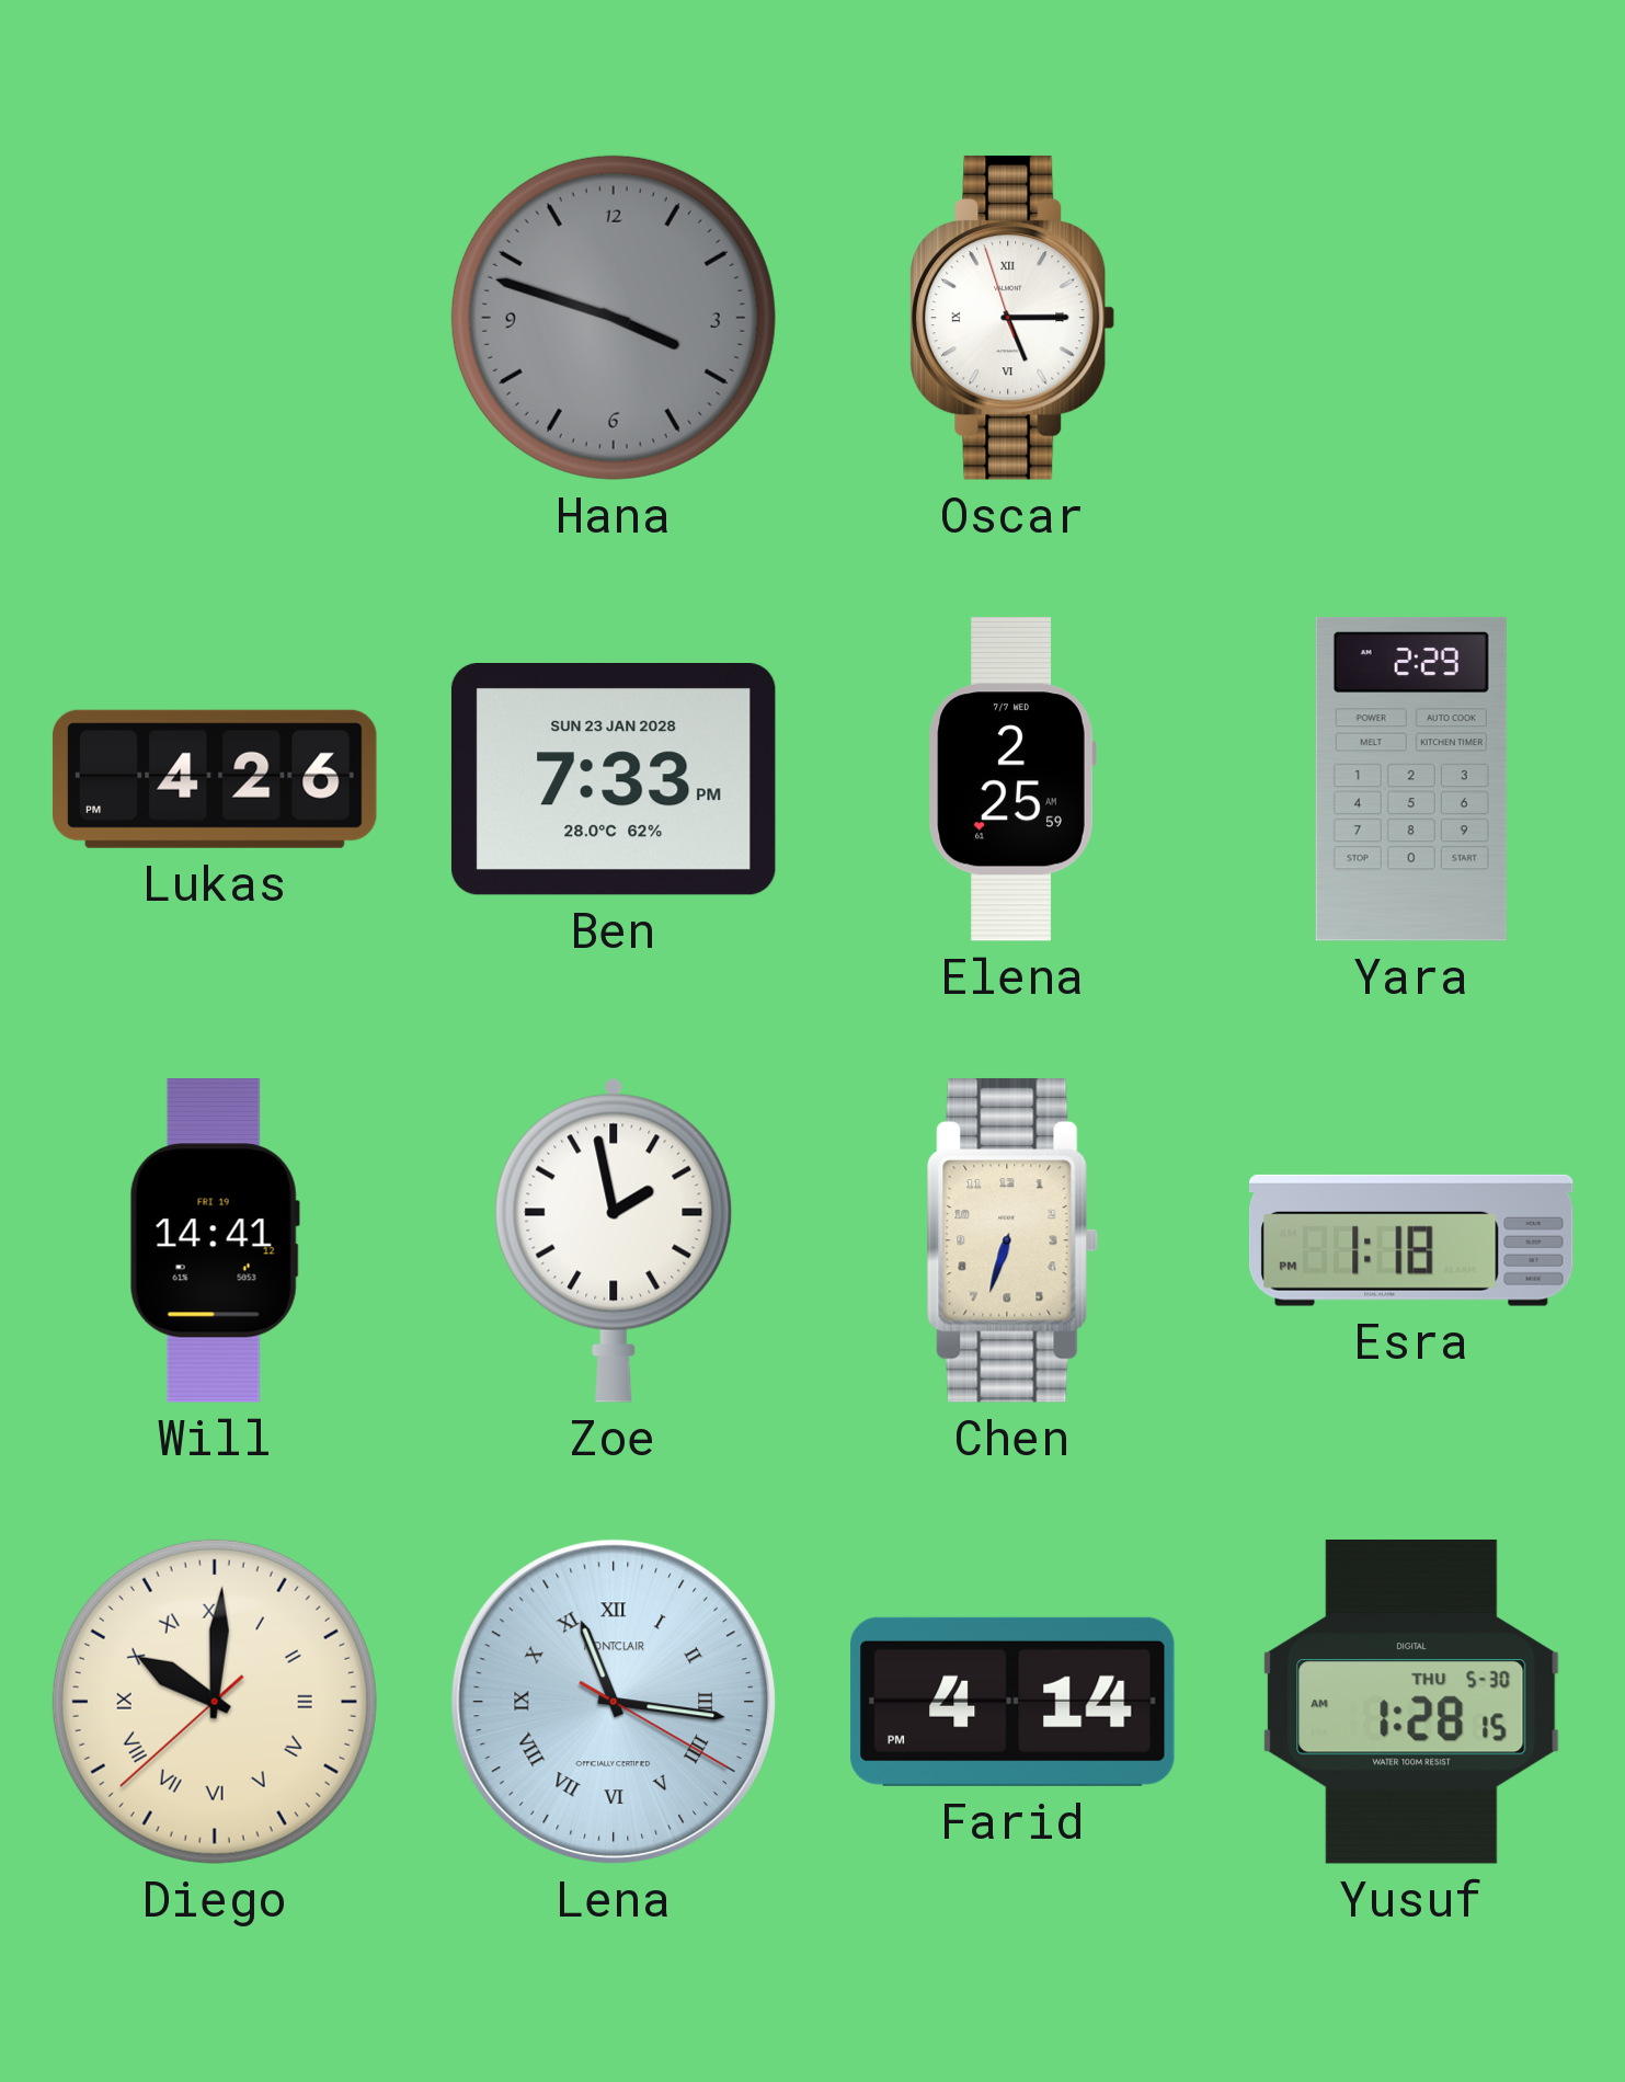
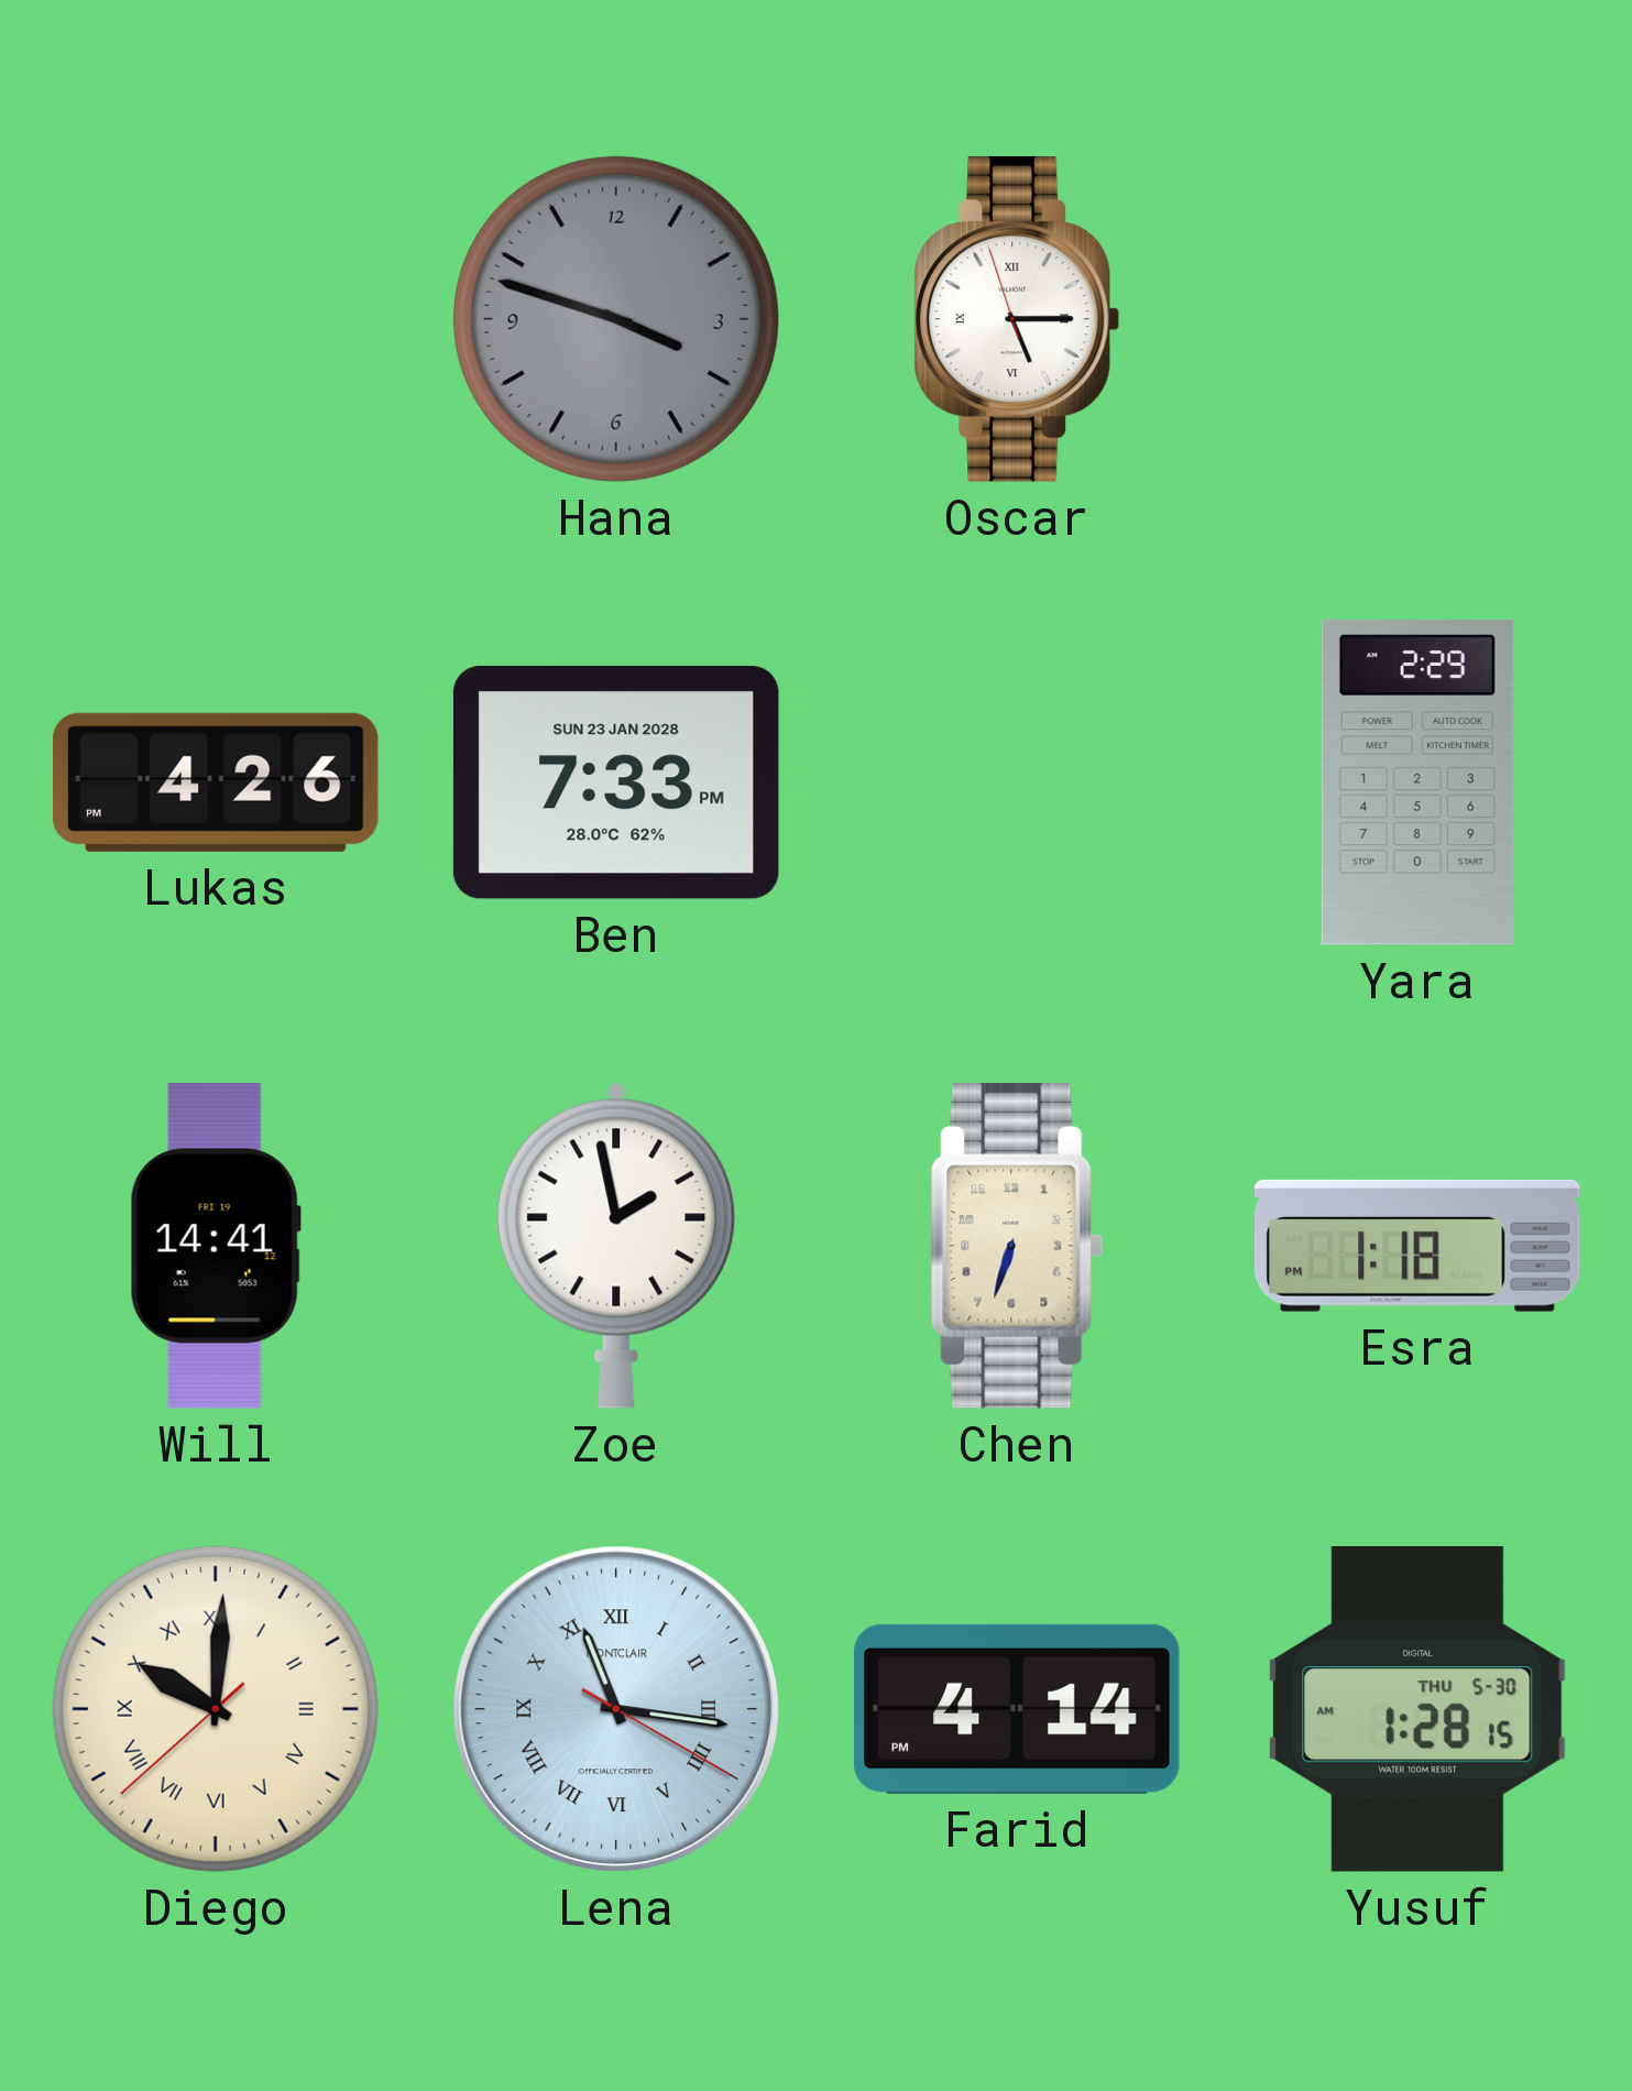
Elena: 2:25 -> none (1012, 780)
